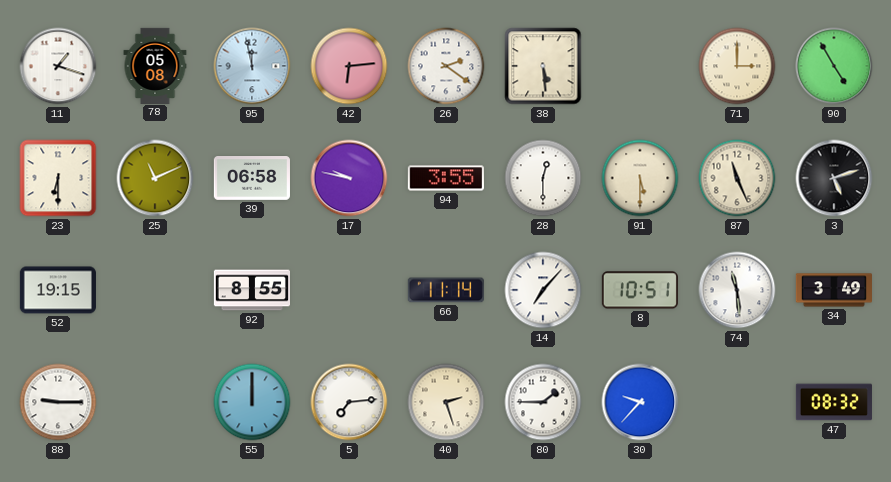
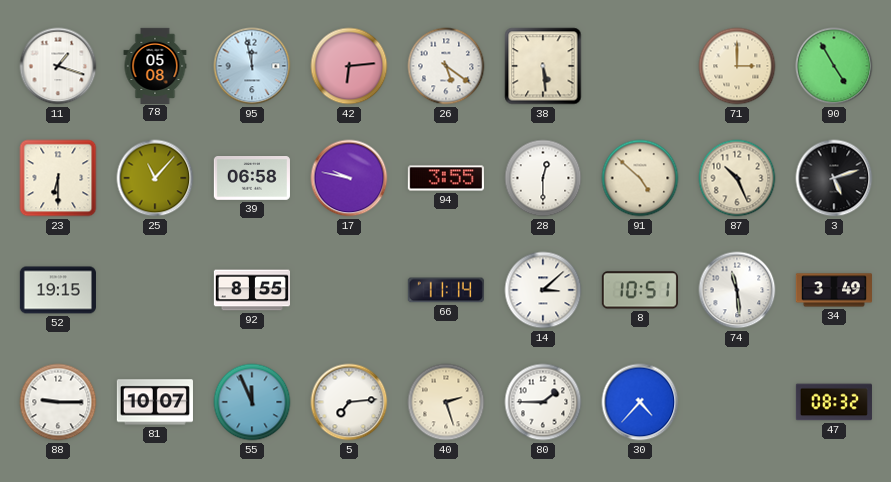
26: 2:21 -> 5:21 (446, 66)
25: 11:11 -> 11:07 (155, 178)
91: 5:30 -> 4:52 (640, 178)
87: 11:26 -> 10:26 (737, 178)
14: 7:07 -> 3:08 (543, 290)
81: none -> 10:07 (155, 402)
55: 12:00 -> 11:56 (252, 402)
30: 9:37 -> 4:37 (640, 402)
